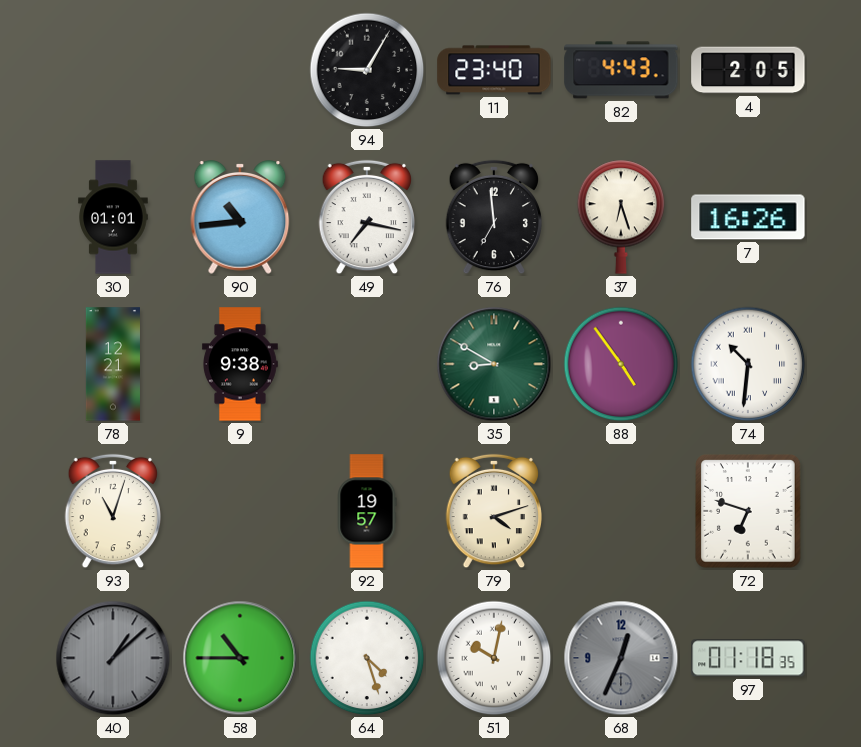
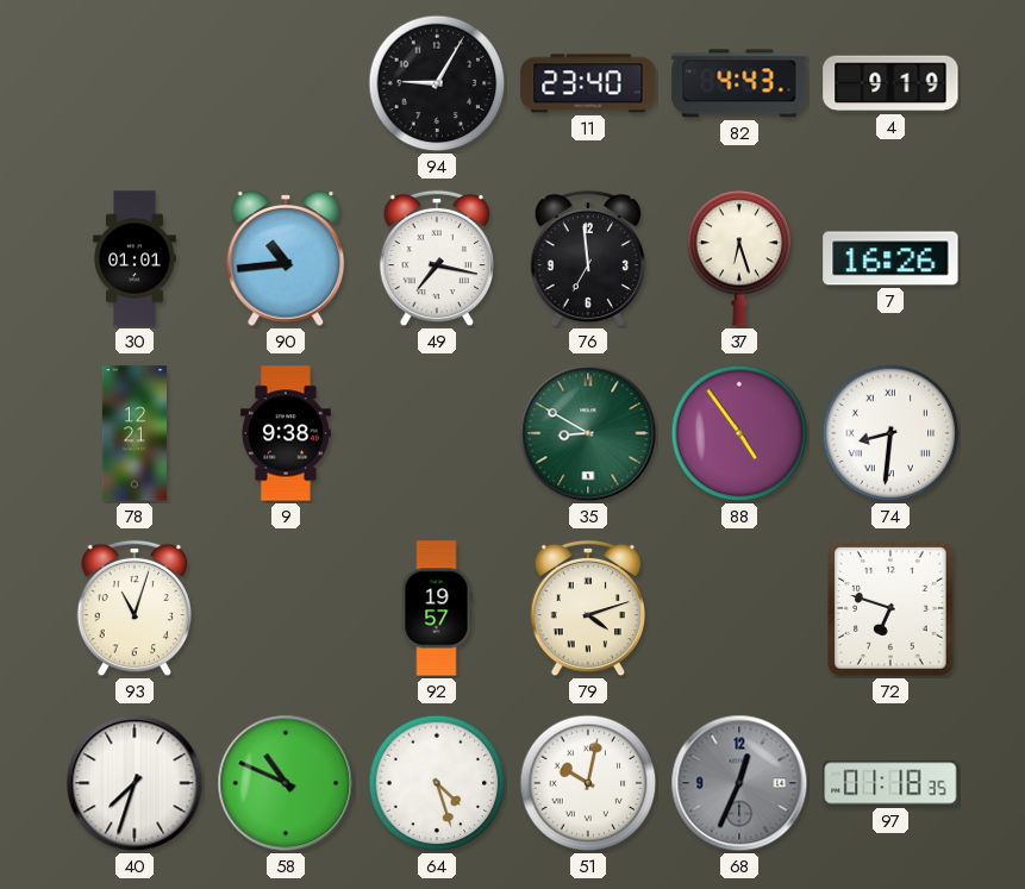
4: 2:05 -> 9:19 (890, 83)
74: 10:31 -> 8:31 (890, 433)
40: 1:08 -> 7:33 (135, 783)
40 dial: grey -> white (135, 783)
58: 10:45 -> 10:49 (286, 783)
